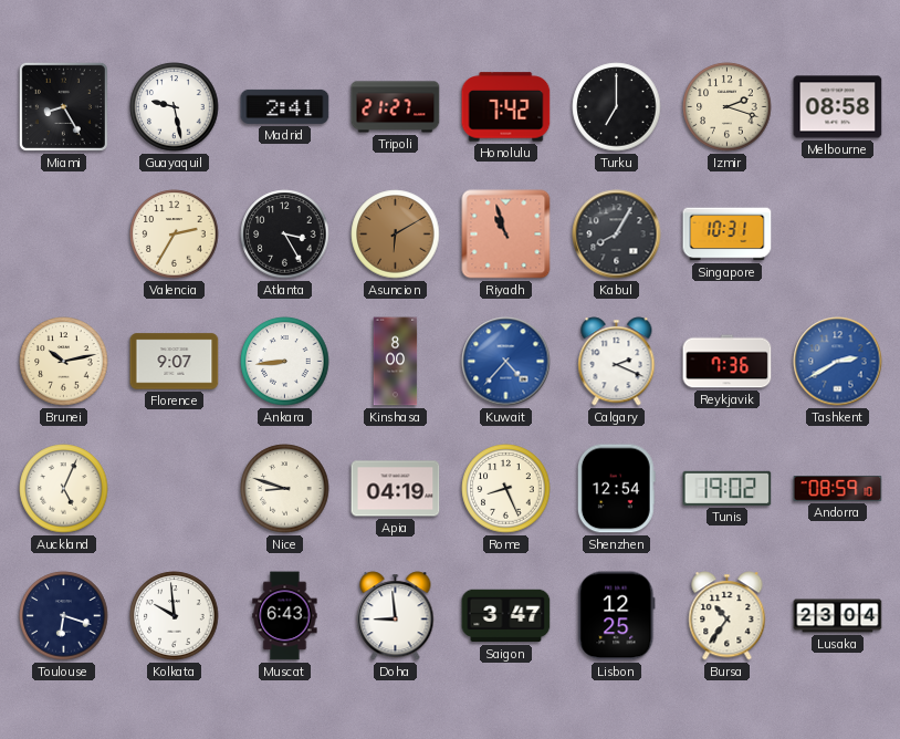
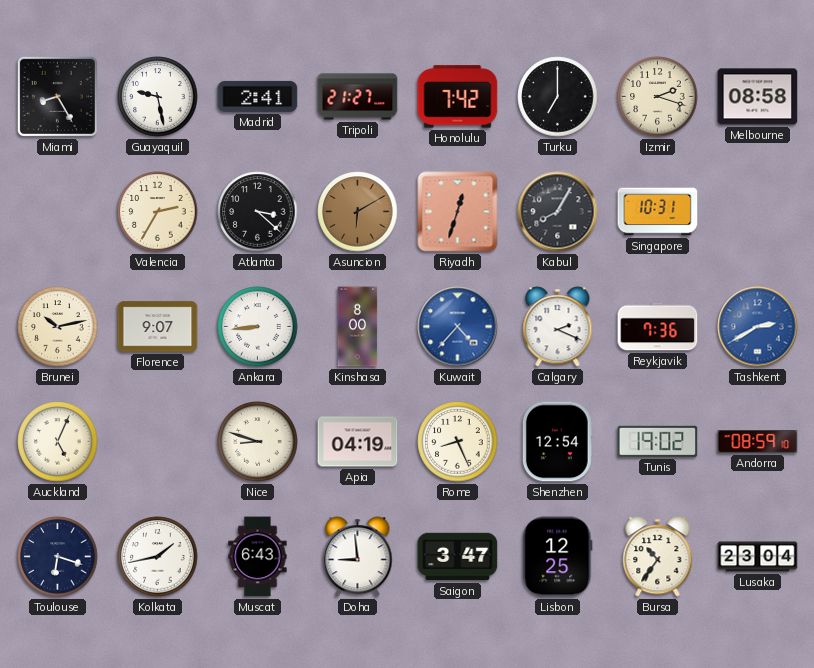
Atlanta: 3:25 -> 3:22 (258, 212)
Riyadh: 10:57 -> 12:33 (458, 212)
Kolkata: 9:59 -> 1:43 (158, 557)
